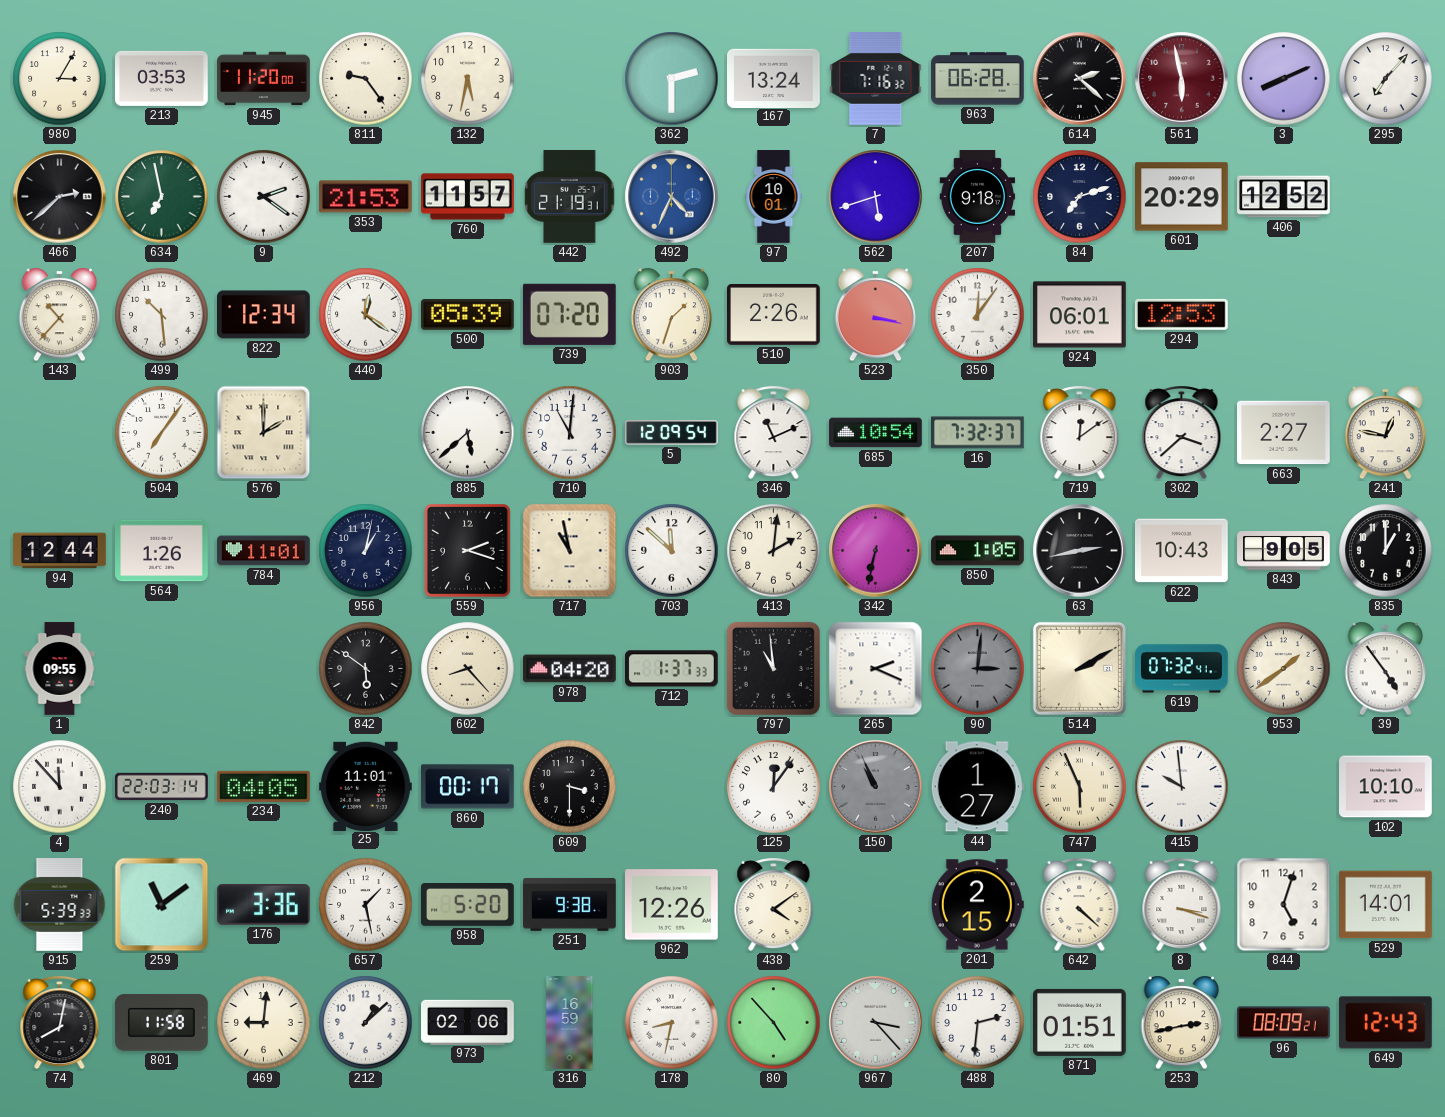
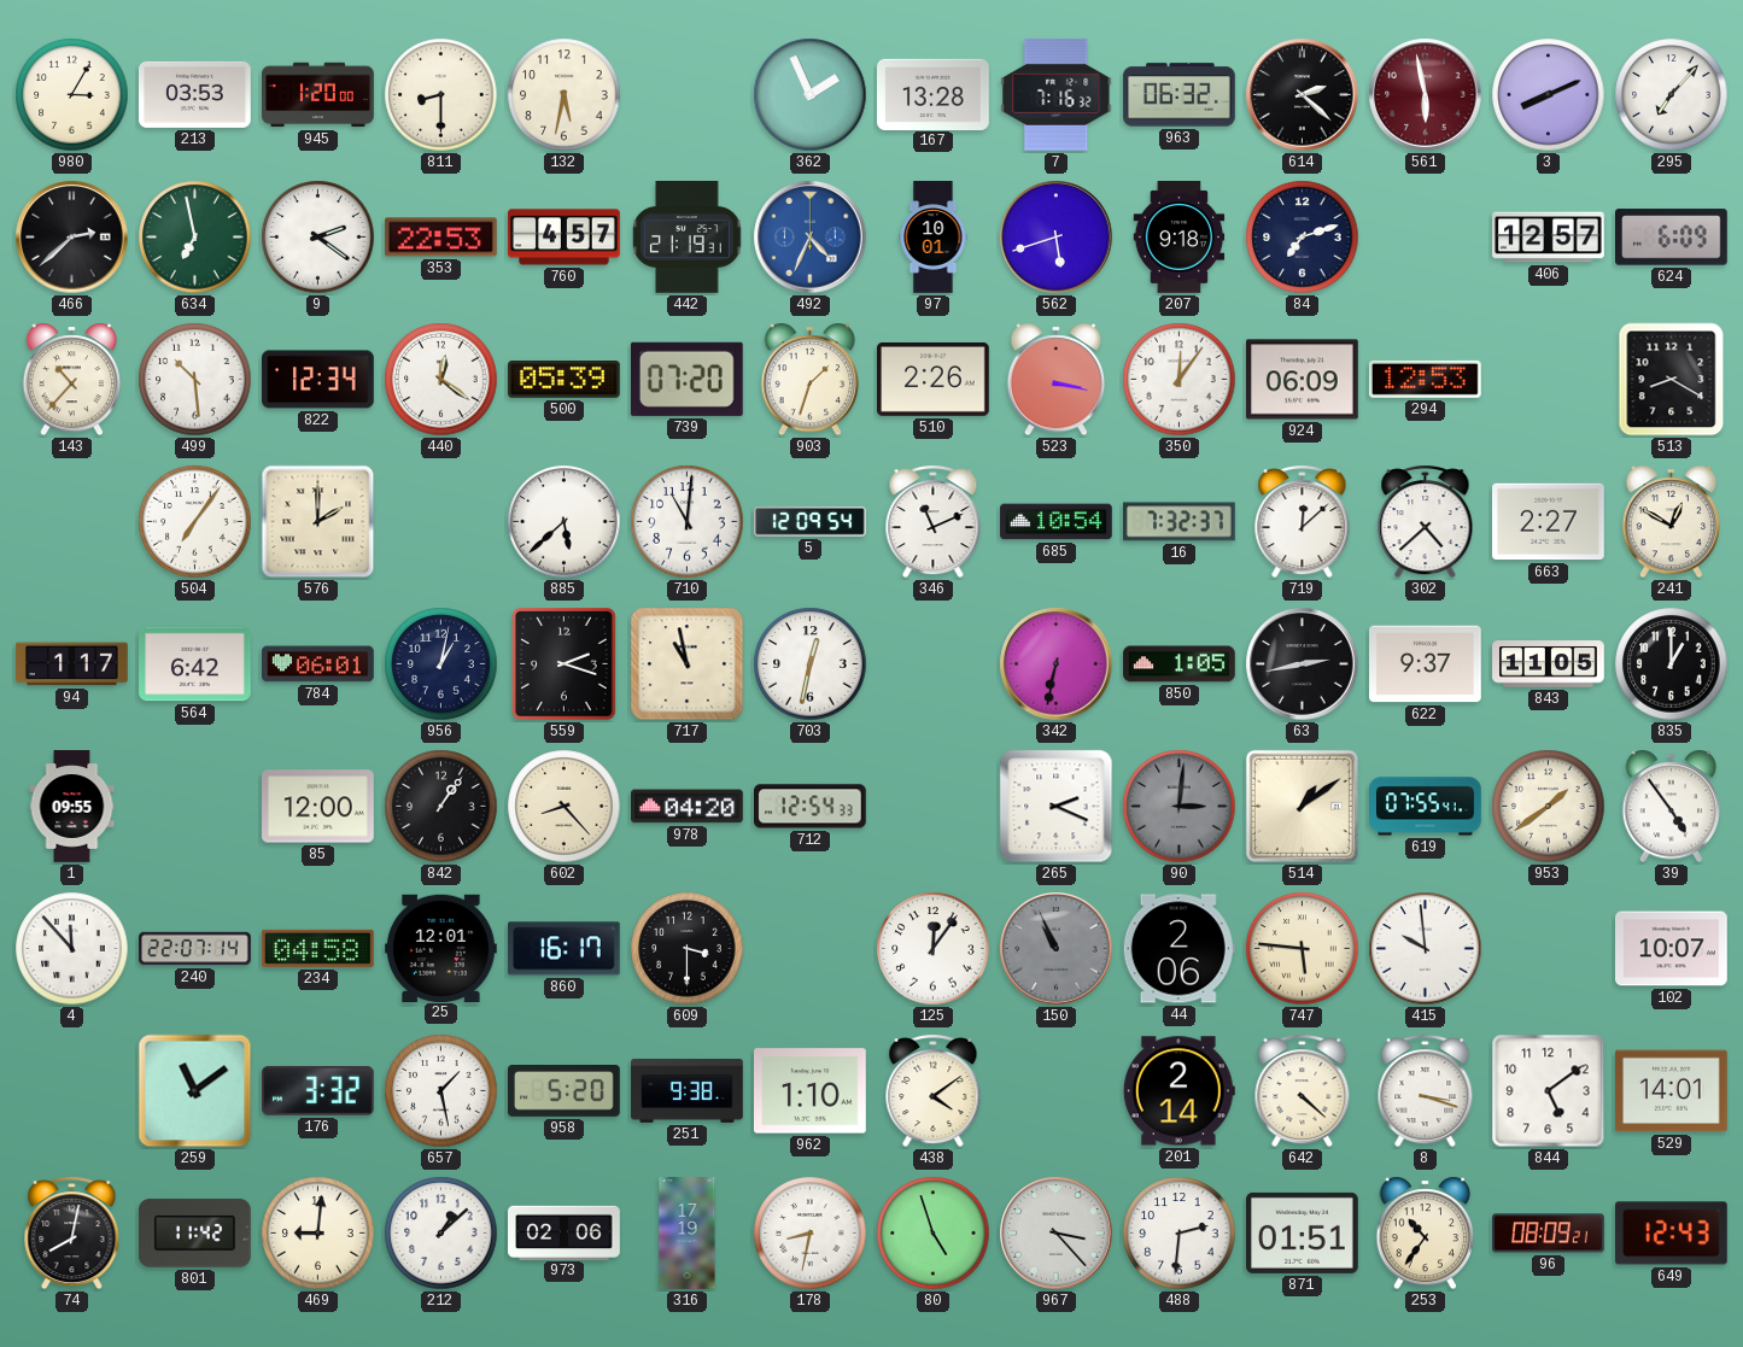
945: 11:20 -> 1:20 (318, 95)
811: 9:24 -> 8:30 (441, 95)
362: 2:30 -> 1:56 (811, 95)
167: 13:24 -> 13:28 (934, 94)
963: 06:28 -> 06:32 (1180, 95)
353: 21:53 -> 22:53 (441, 238)
760: 11:57 -> 4:57 (565, 238)
601: 20:29 -> none (1182, 197)
406: 12:52 -> 12:57 (1549, 238)
624: none -> 6:09 (1672, 238)
924: 06:01 -> 06:09 (1303, 380)
513: none -> 8:20 (1672, 380)
719: 12:09 -> 12:08 (1303, 522)
302: 3:38 -> 4:38 (1426, 522)
241: 12:47 -> 12:50 (1672, 522)
94: 12:44 -> 1:17 (72, 664)
564: 1:26 -> 6:42 (195, 664)
784: 11:01 -> 06:01 (318, 664)
703: 11:52 -> 12:32 (811, 664)
413: 2:01 -> none (774, 551)
622: 10:43 -> 9:37 (1426, 664)
843: 9:05 -> 11:05 (1549, 664)
85: none -> 12:00 (318, 807)
842: 5:51 -> 1:06 (441, 807)
712: 1:37 -> 12:54 (811, 807)
797: 10:59 -> none (773, 668)
514: 2:10 -> 1:09 (1302, 806)
619: 07:32 -> 07:55 (1426, 807)
240: 22:03 -> 22:07 (195, 949)
234: 04:05 -> 04:58 (317, 948)
25: 11:01 -> 12:01 (441, 948)
860: 00:17 -> 16:17 (565, 949)
44: 1:27 -> 2:06 (1178, 949)
747: 5:56 -> 5:46 (1303, 949)
102: 10:10 -> 10:07 (1672, 949)
915: 5:39 -> none (60, 905)
176: 3:36 -> 3:32 (318, 1091)
962: 12:26 -> 1:10 (811, 1091)
201: 2:15 -> 2:14 (1178, 1091)
844: 5:03 -> 5:09 (1549, 1091)
801: 11:58 -> 11:42 (195, 1234)
316: 16:59 -> 17:19 (688, 1234)
80: 4:53 -> 4:57 (934, 1234)
253: 2:43 -> 10:36 (1426, 1234)
